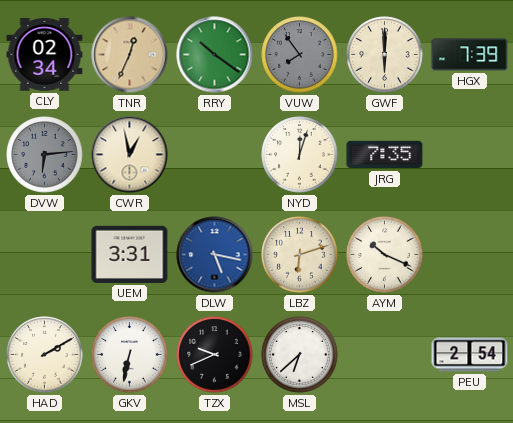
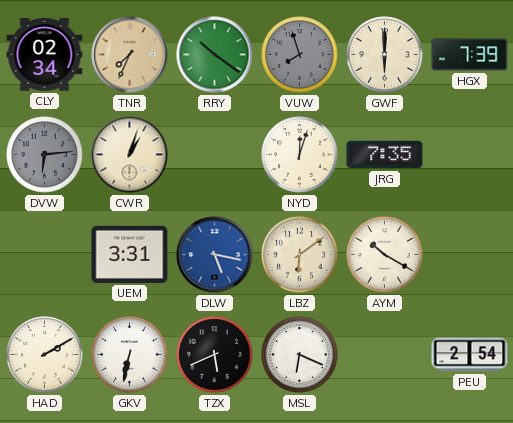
TNR: 12:34 -> 7:34 (130, 55)
VUW: 7:54 -> 7:57 (300, 55)
CWR: 12:58 -> 1:03 (130, 155)
LBZ: 6:12 -> 6:09 (300, 255)
AYM: 10:19 -> 10:20 (385, 255)
TZX: 9:41 -> 5:41 (215, 355)
MSL: 6:38 -> 6:19 (300, 355)
